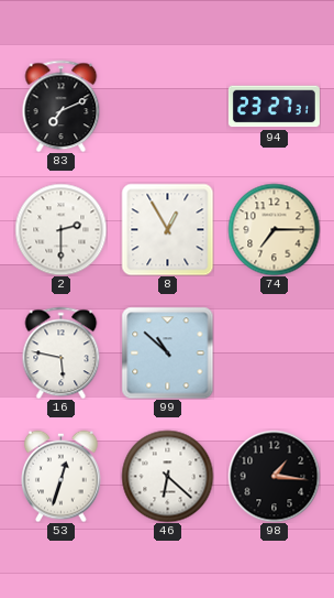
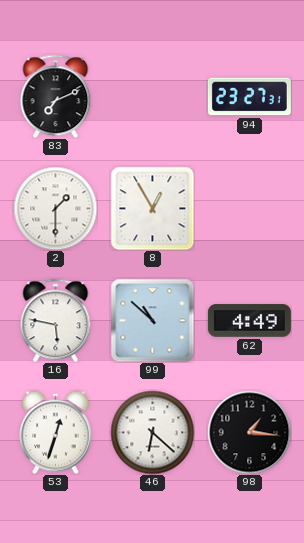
2: 2:30 -> 1:30 (55, 208)
74: 7:15 -> none (274, 229)
62: none -> 4:49 (249, 321)
